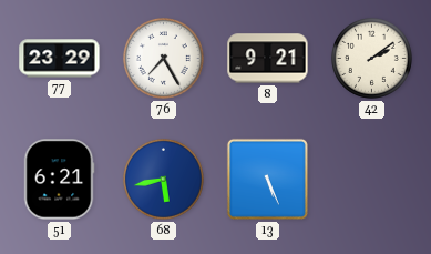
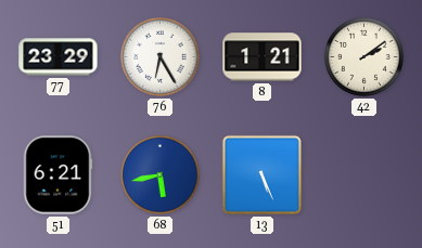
76: 7:25 -> 6:25 (159, 56)
8: 9:21 -> 1:21 (263, 57)
